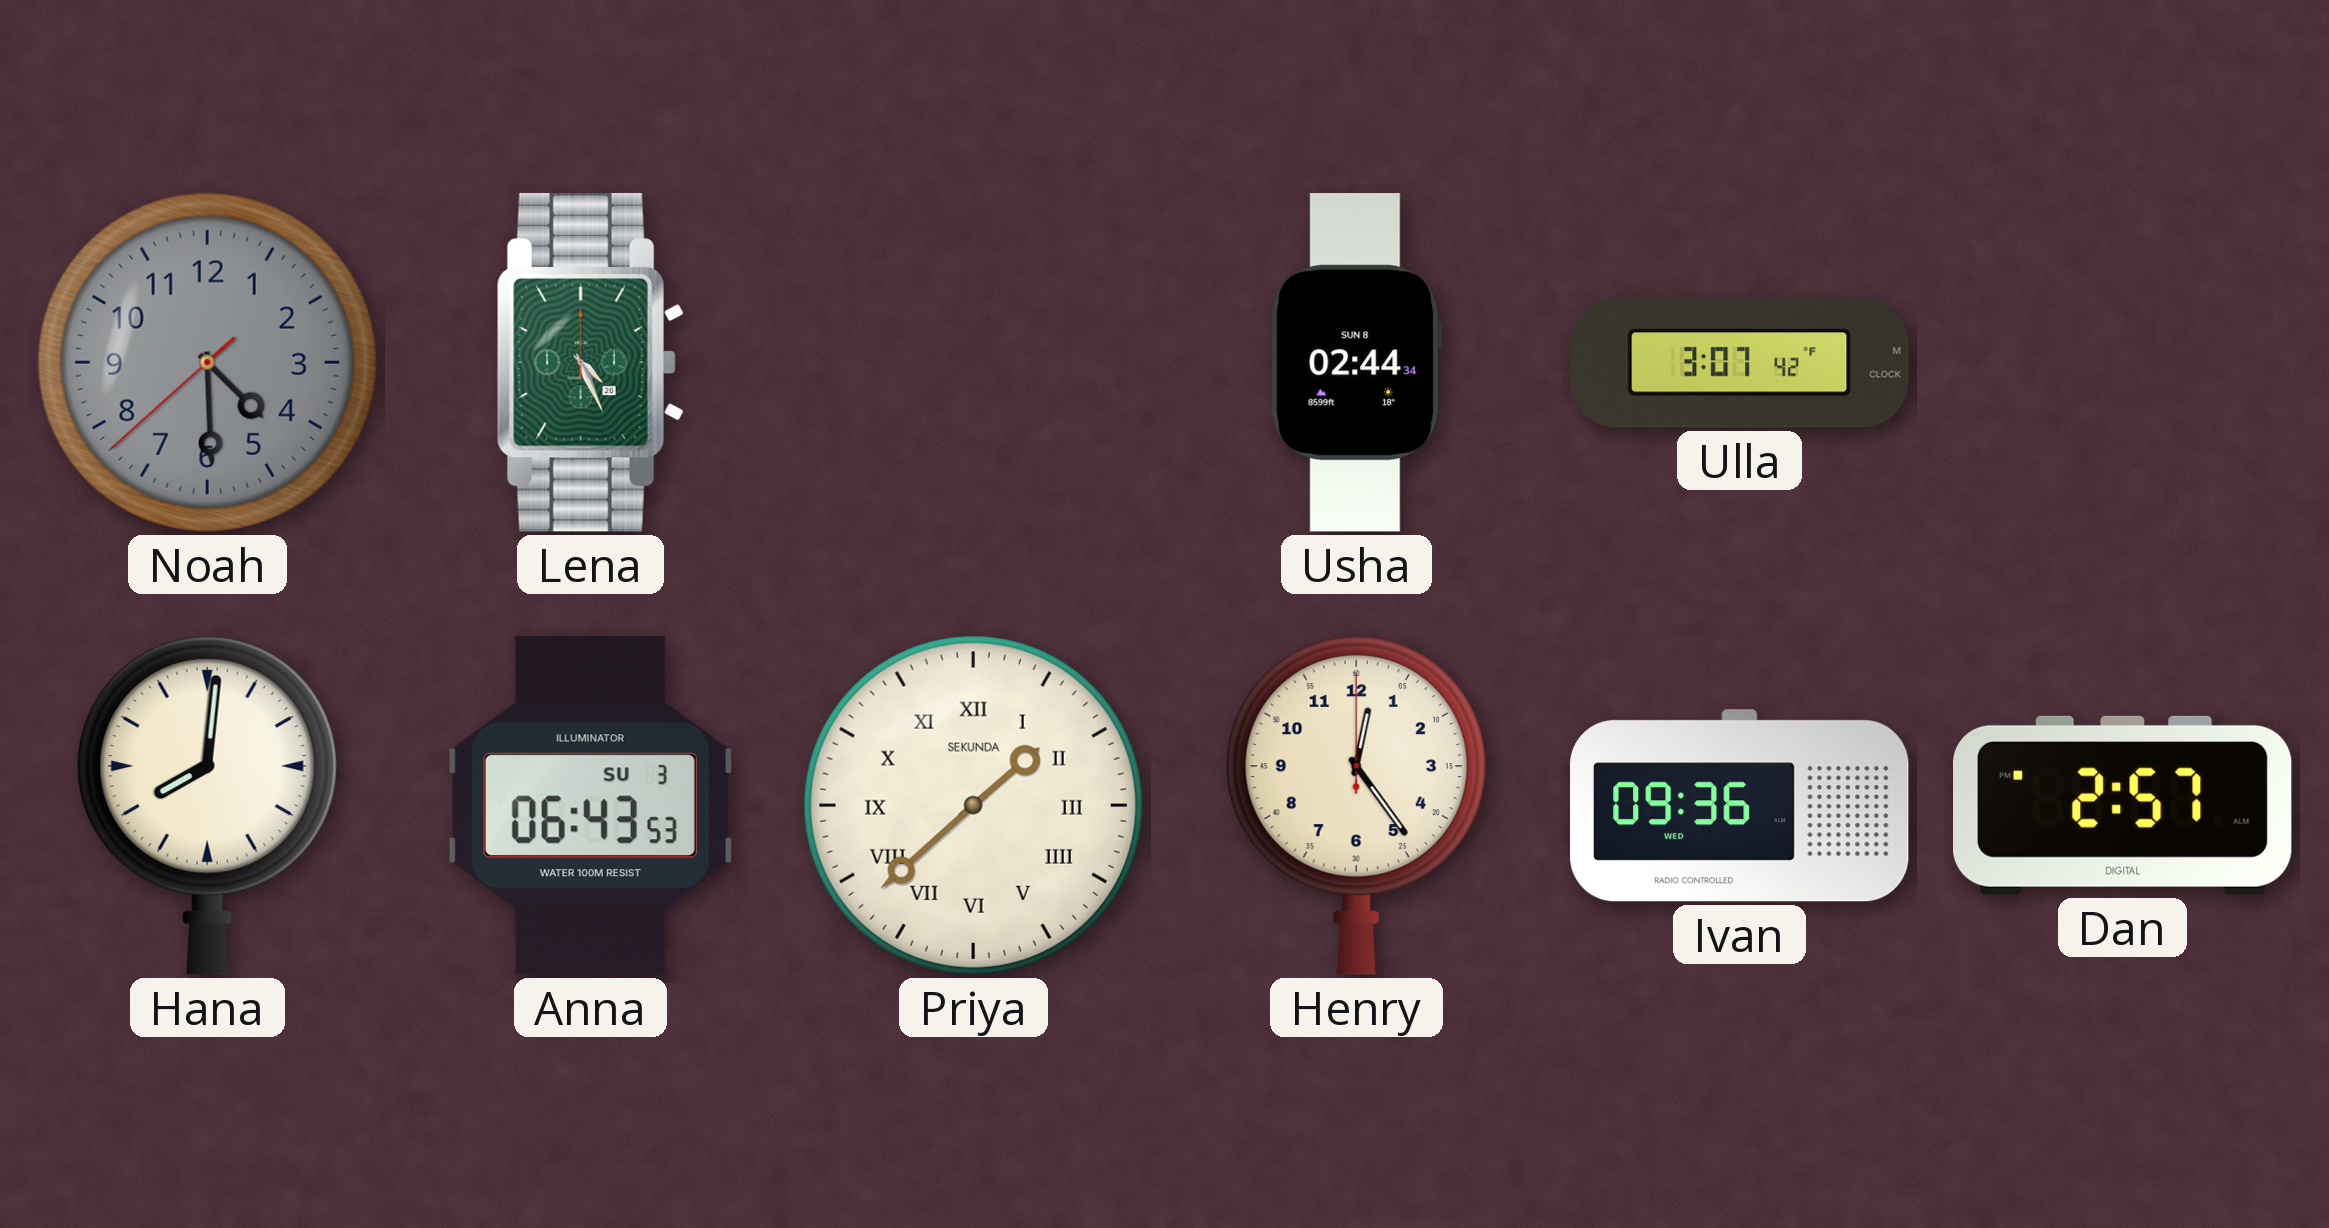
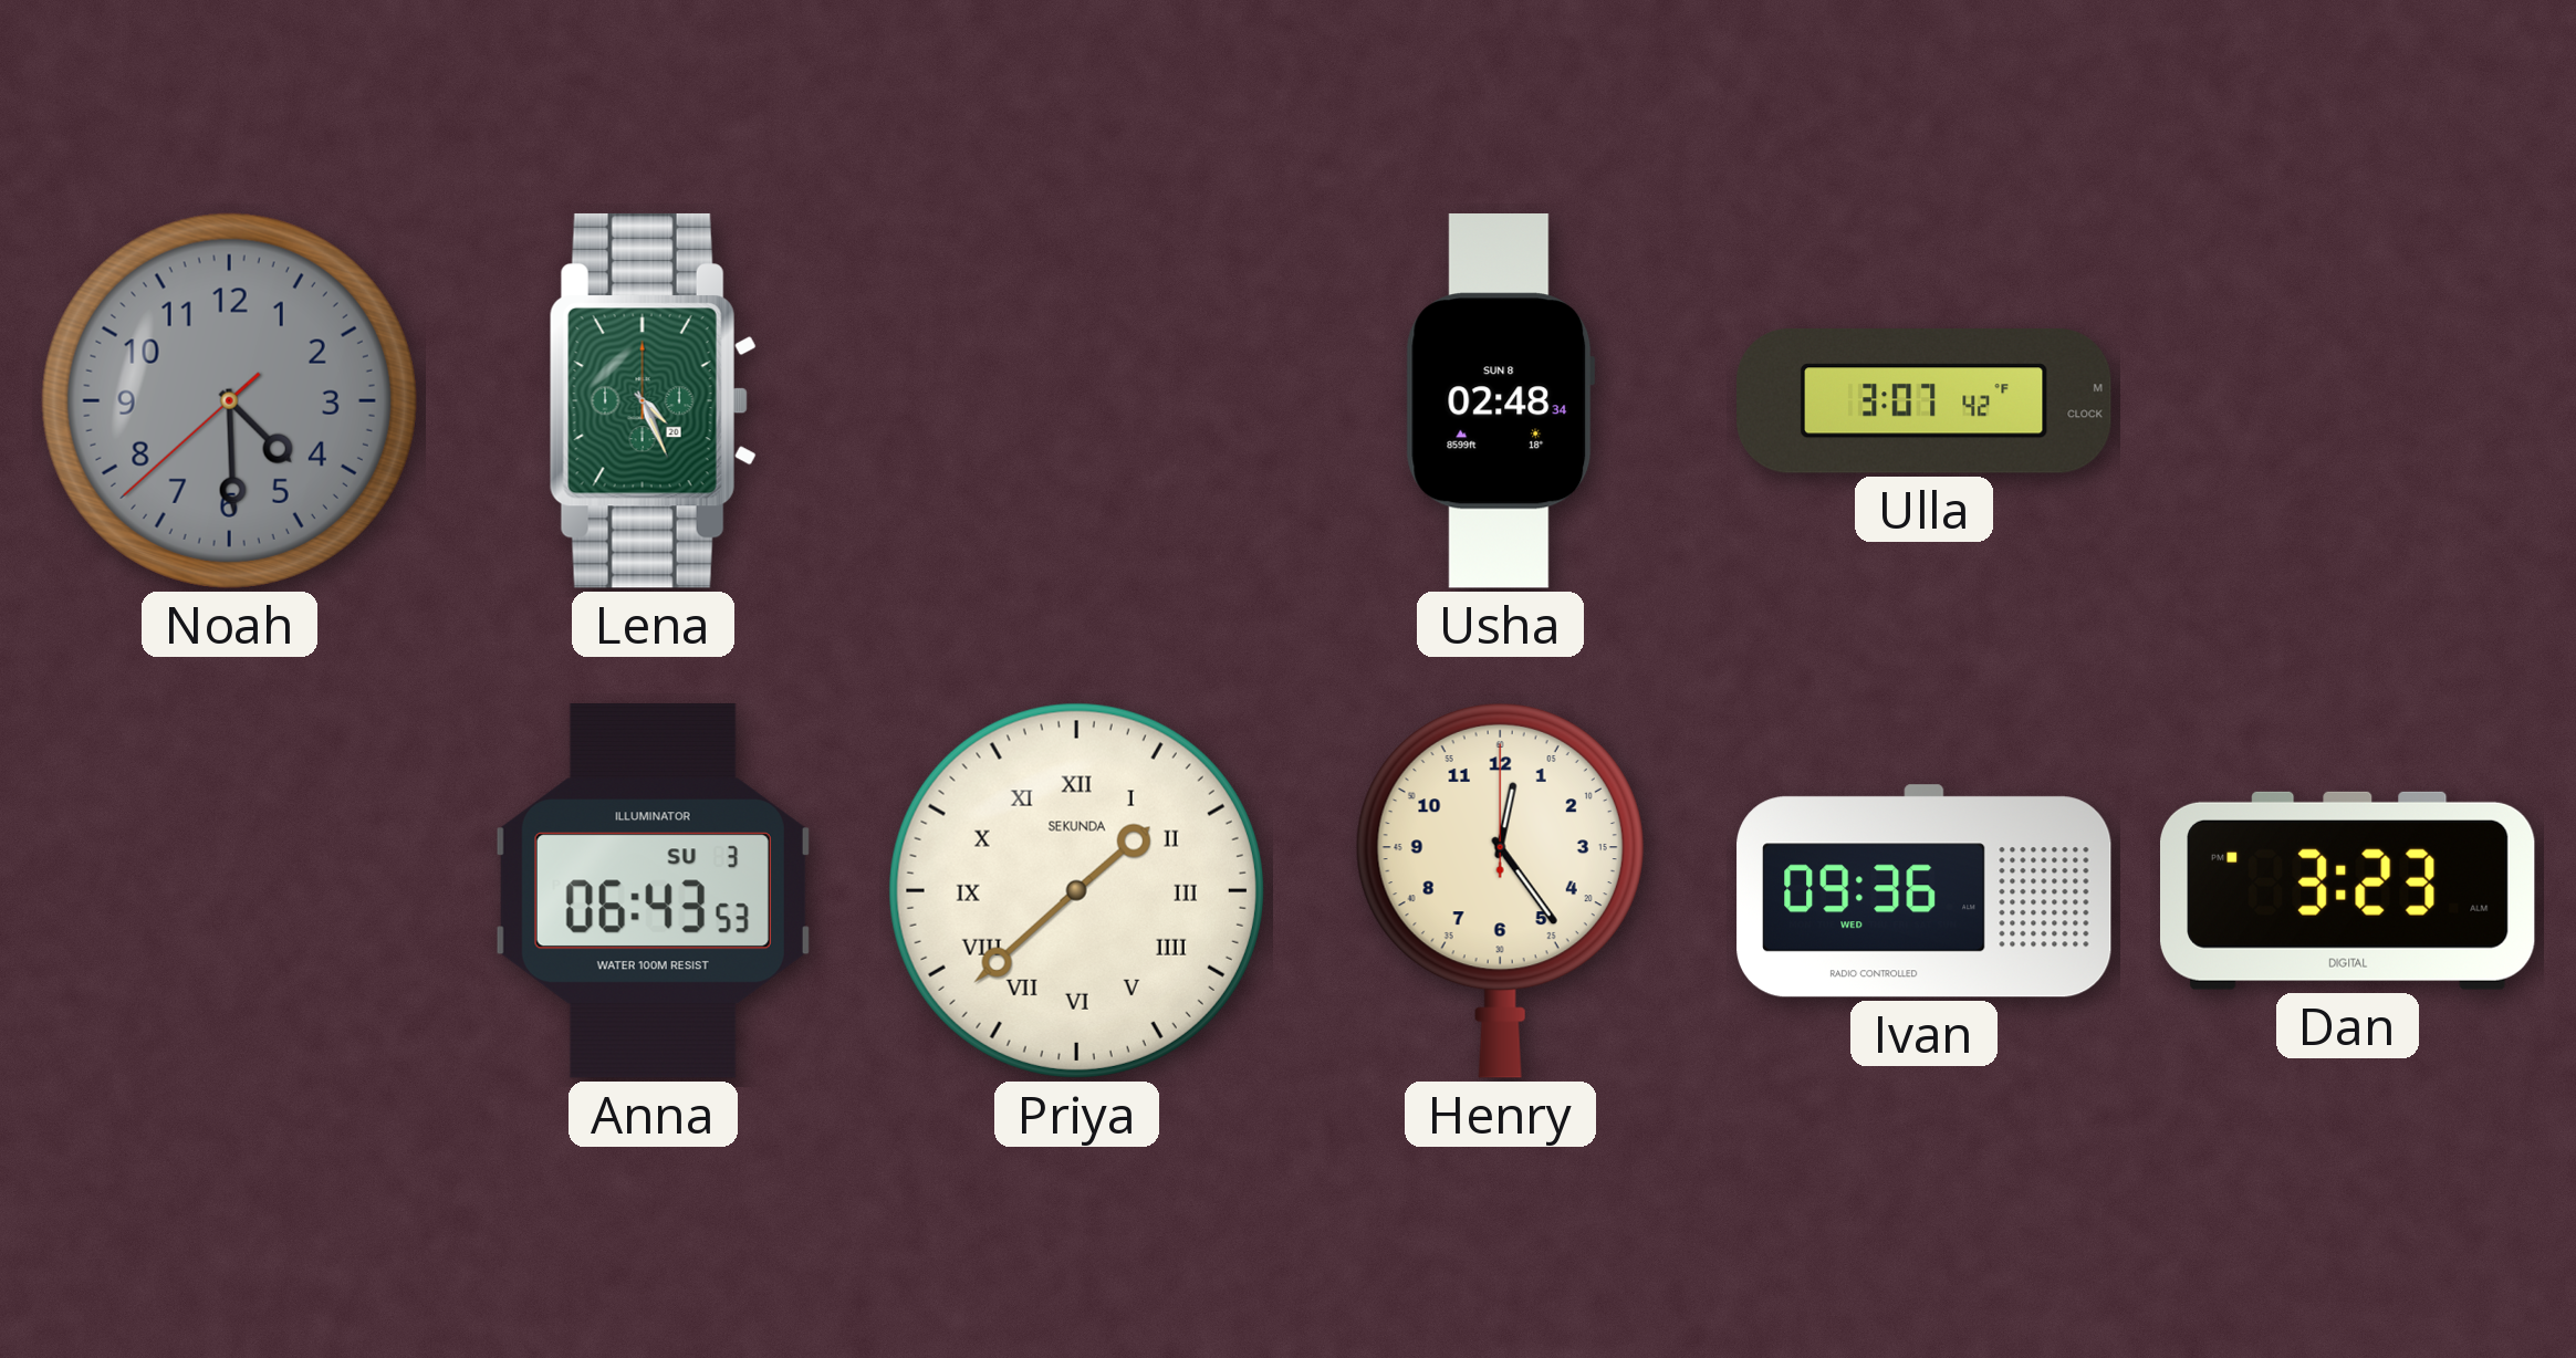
Usha: 02:44 -> 02:48 (1500, 401)
Hana: 8:01 -> none (207, 805)
Dan: 2:57 -> 3:23 (2348, 890)
